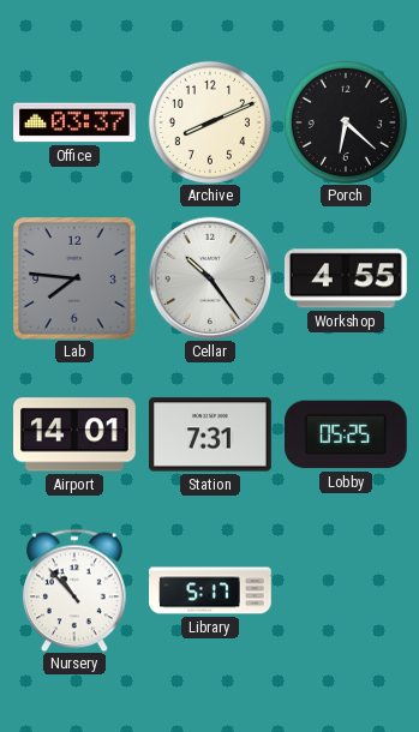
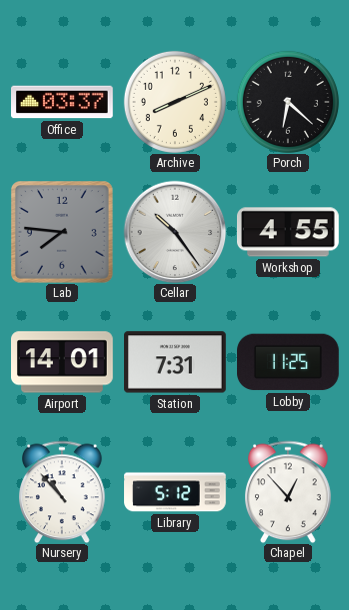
Lobby: 05:25 -> 11:25 (289, 362)
Library: 5:17 -> 5:12 (175, 492)
Chapel: none -> 12:53 (289, 492)
